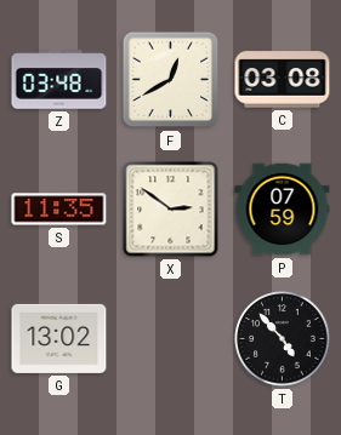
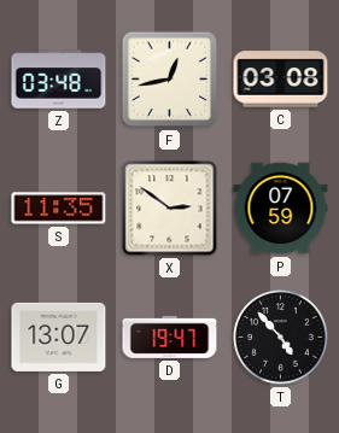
F: 12:40 -> 12:43 (170, 80)
G: 13:02 -> 13:07 (59, 337)
D: none -> 19:47 (170, 337)
